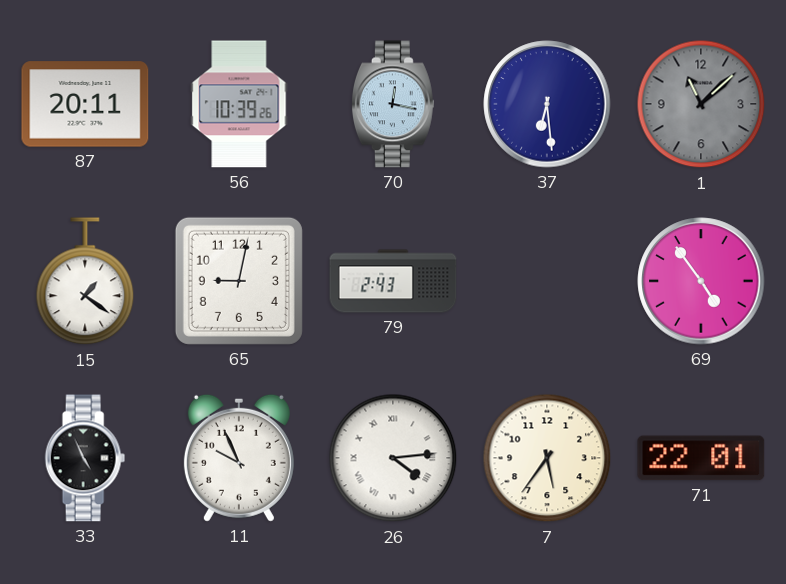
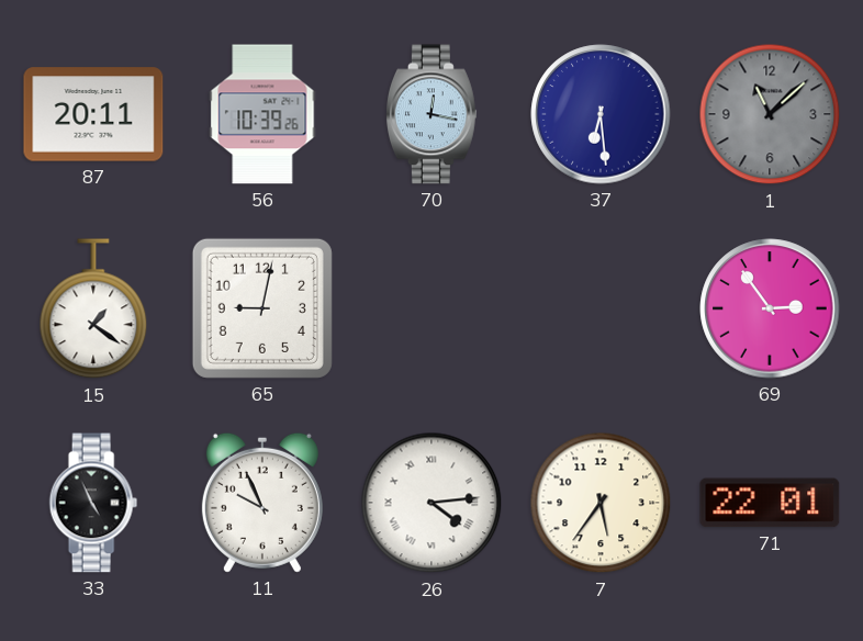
79: 2:43 -> none (393, 281)
69: 4:54 -> 2:54 (770, 308)
